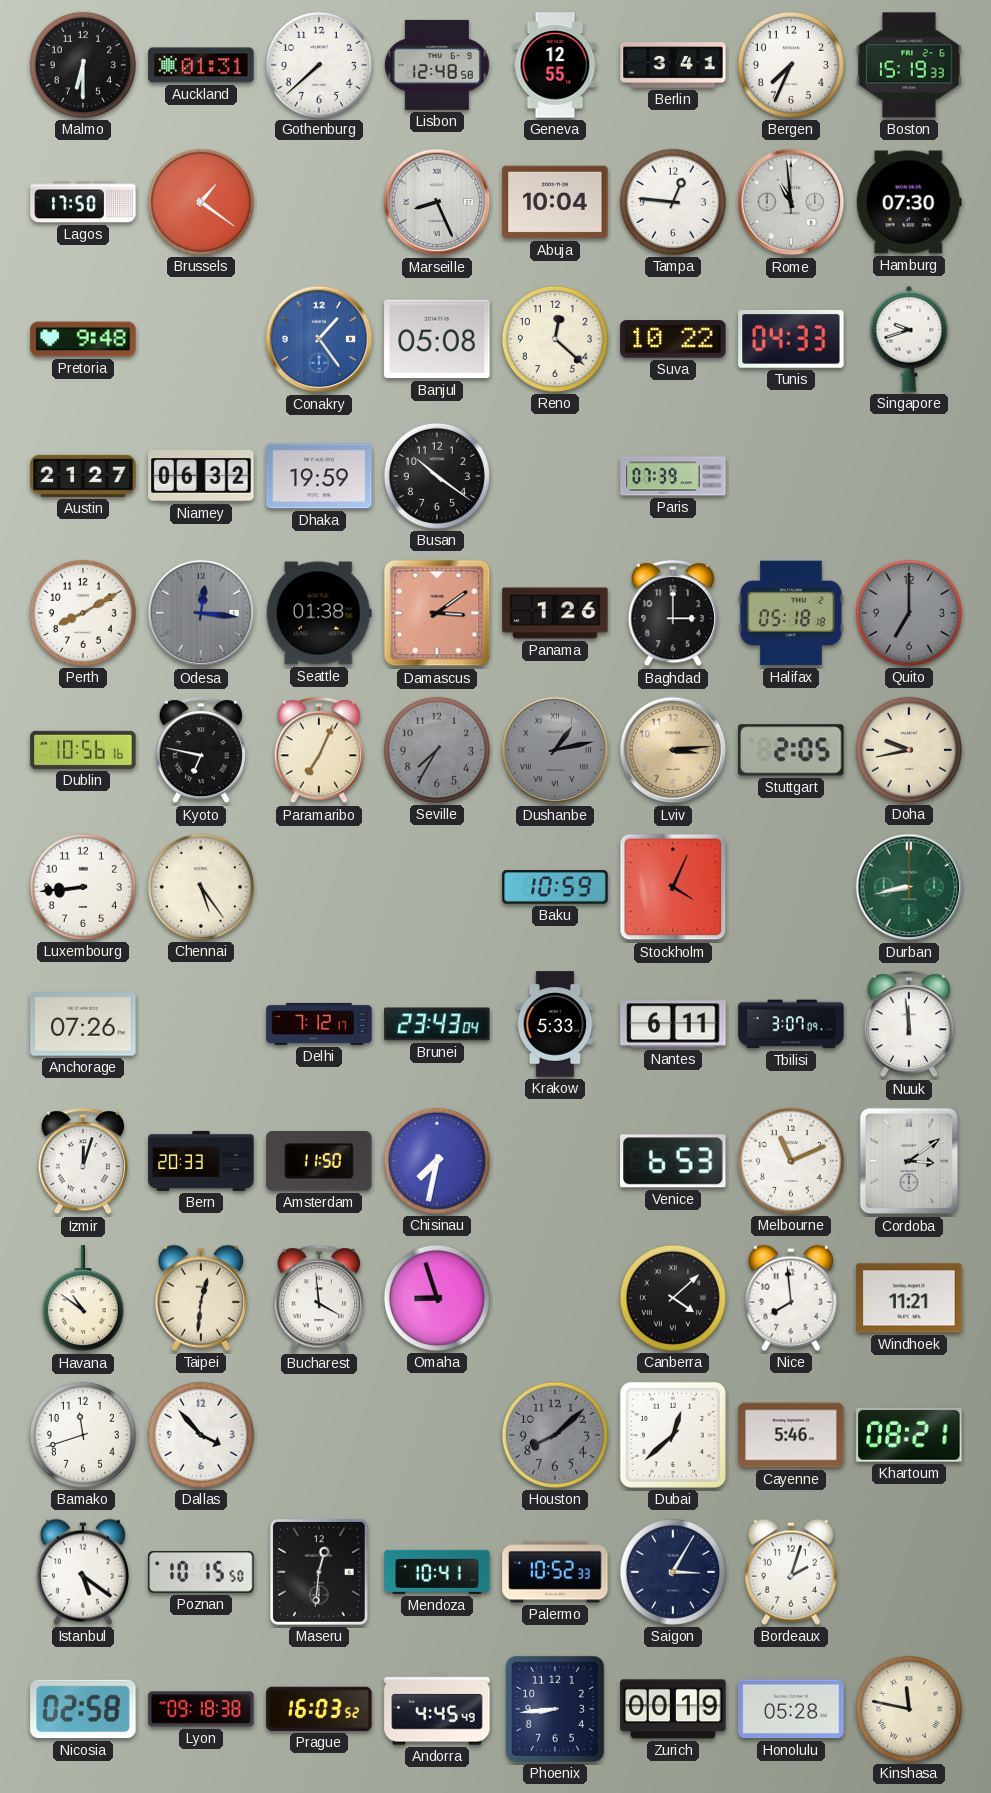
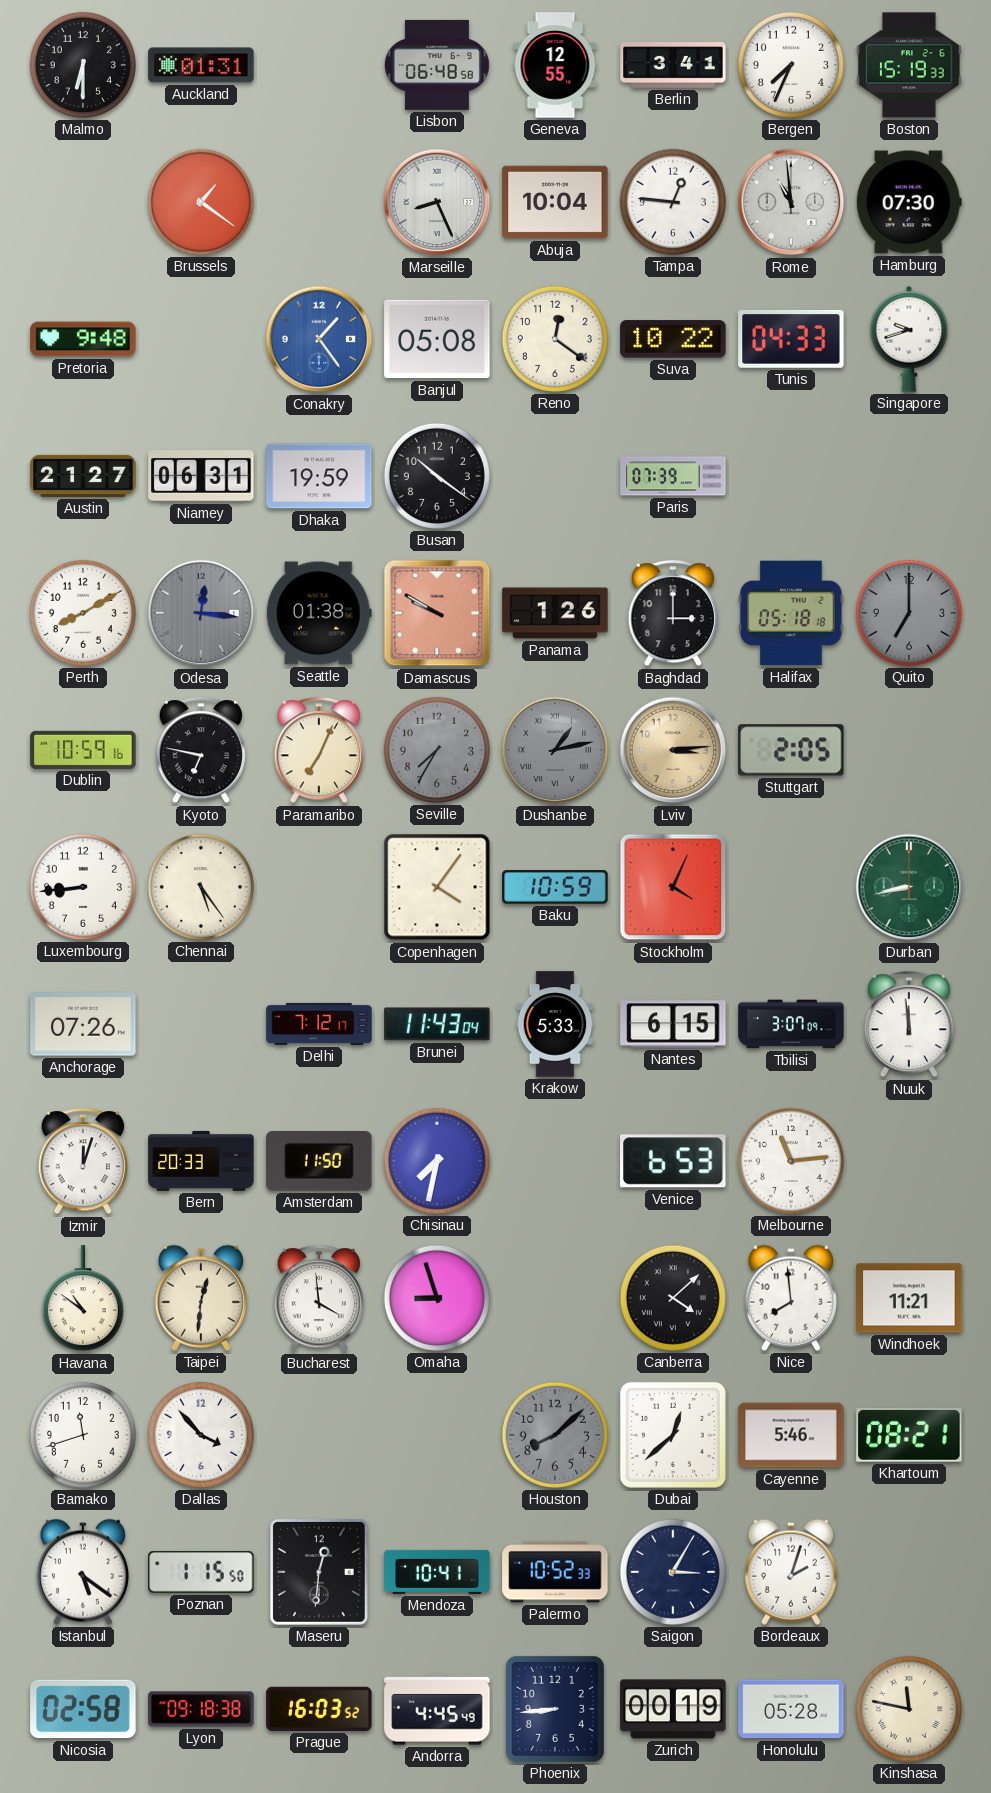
Gothenburg: 7:38 -> none (319, 65)
Lisbon: 12:48 -> 06:48 (437, 65)
Lagos: 17:50 -> none (83, 202)
Reno: 12:22 -> 12:21 (555, 339)
Niamey: 06:32 -> 06:31 (201, 476)
Damascus: 3:09 -> 9:50 (437, 613)
Dublin: 10:56 -> 10:59 (83, 750)
Doha: 9:43 -> none (909, 750)
Copenhagen: none -> 4:06 (437, 887)
Brunei: 23:43 -> 11:43 (437, 1024)
Nantes: 6:11 -> 6:15 (673, 1024)
Melbourne: 11:11 -> 11:14 (791, 1161)
Cordoba: 3:09 -> none (909, 1161)
Poznan: 10:15 -> 1:15 (201, 1573)
